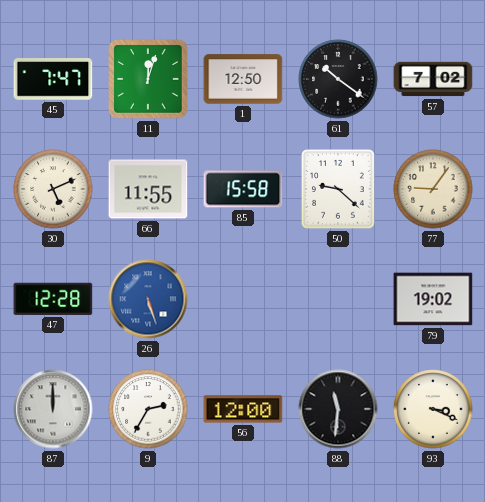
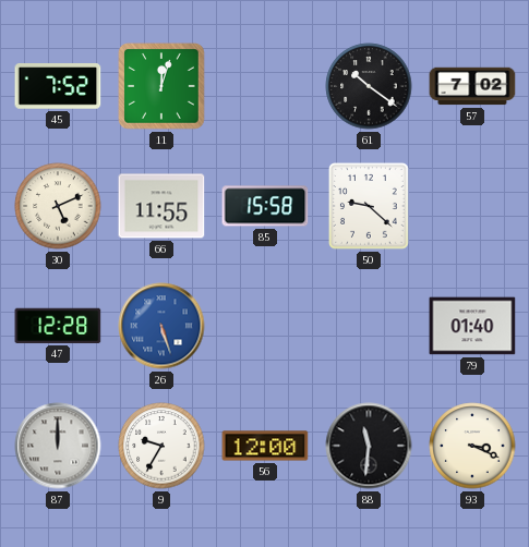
45: 7:47 -> 7:52 (58, 86)
1: 12:50 -> none (243, 79)
77: 9:06 -> none (433, 189)
79: 19:02 -> 01:40 (472, 326)
9: 2:35 -> 9:35 (161, 446)
